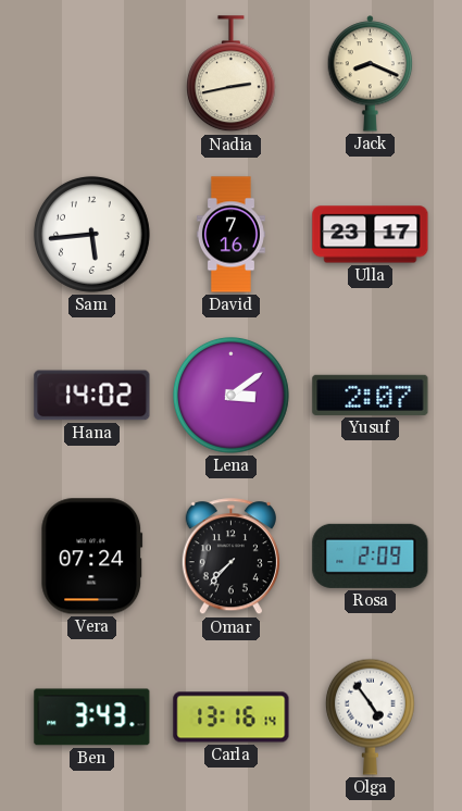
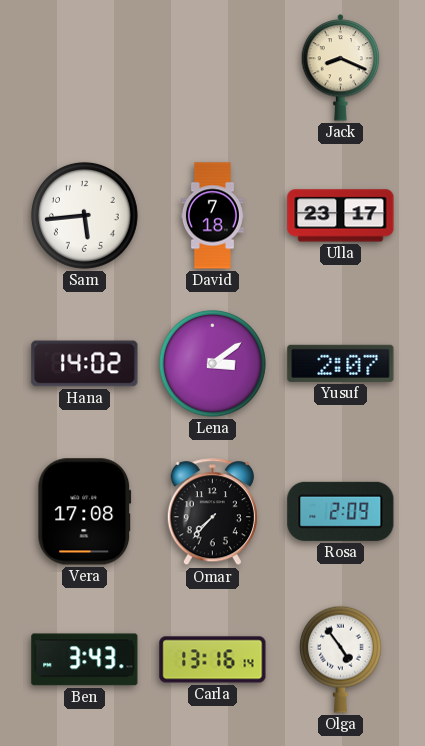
Nadia: 2:43 -> none (230, 74)
David: 7:16 -> 7:18 (212, 216)
Vera: 07:24 -> 17:08 (85, 512)
